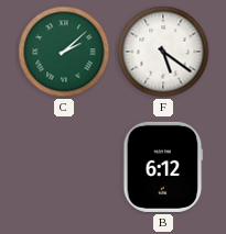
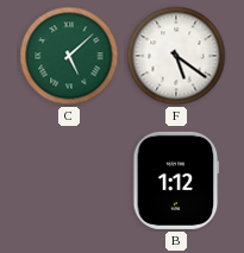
C: 2:08 -> 5:08 (69, 56)
B: 6:12 -> 1:12 (176, 181)
